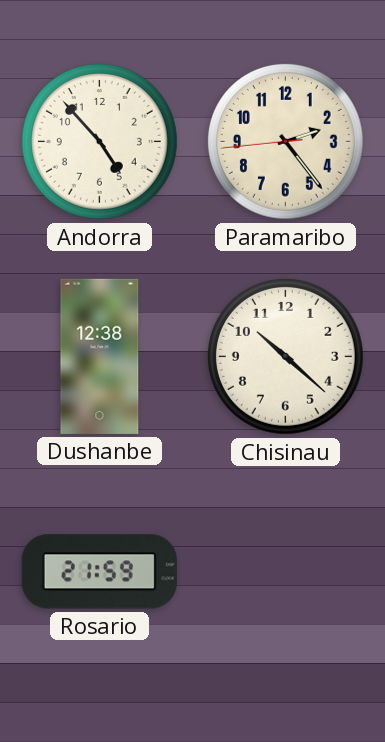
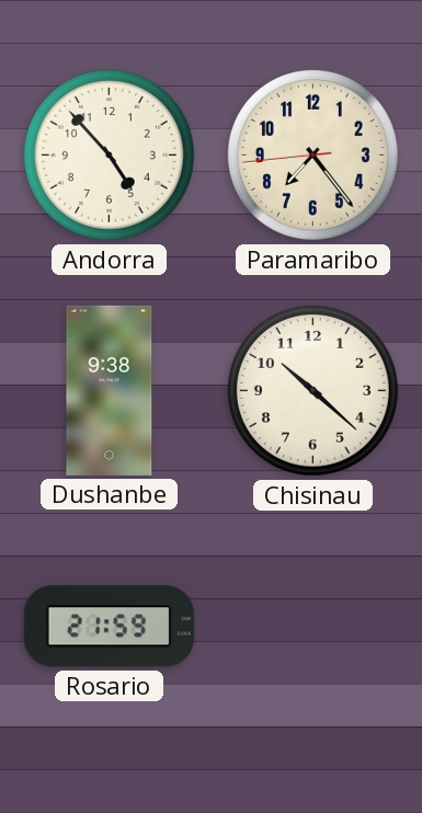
Paramaribo: 2:23 -> 7:23 (312, 154)
Dushanbe: 12:38 -> 9:38 (110, 390)
